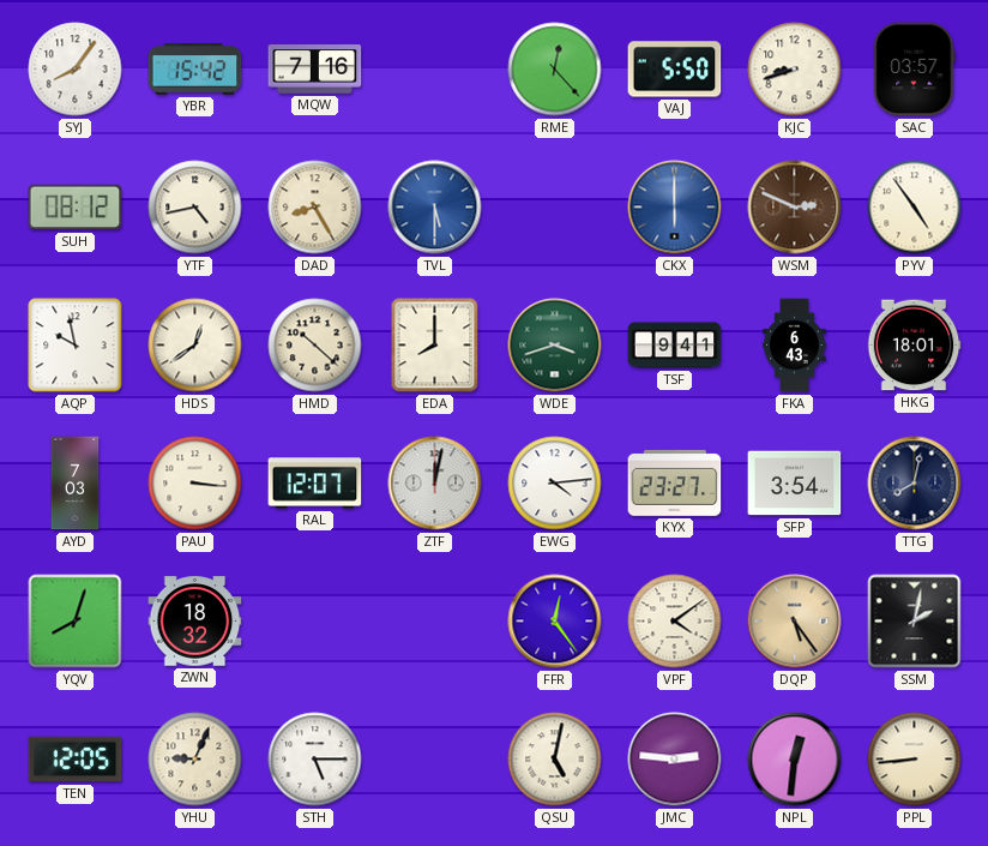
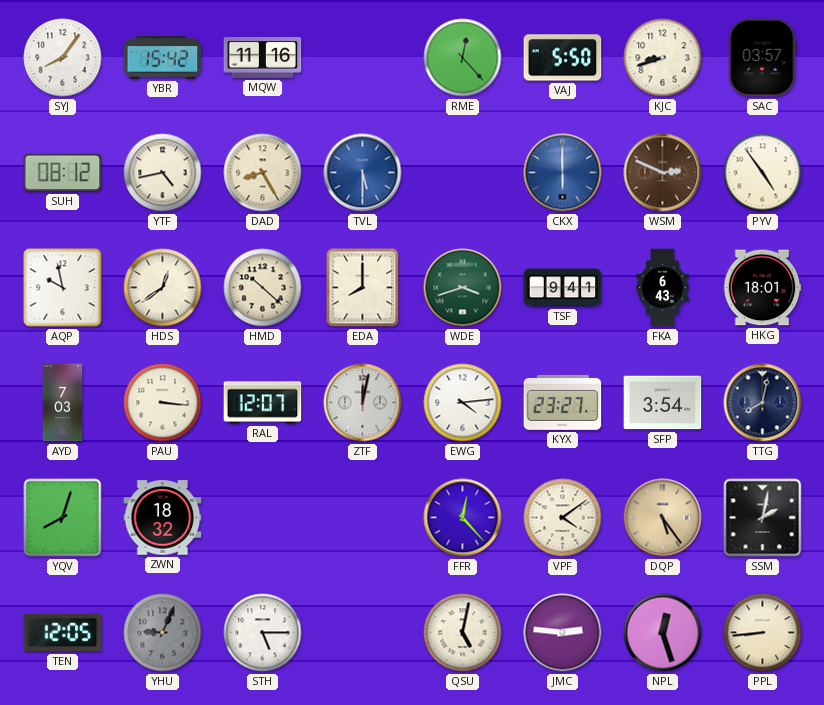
MQW: 7:16 -> 11:16 (263, 58)
FFR: 12:24 -> 12:23 (463, 518)
YHU dial: cream -> grey (163, 633)
NPL: 12:31 -> 12:27 (663, 633)
